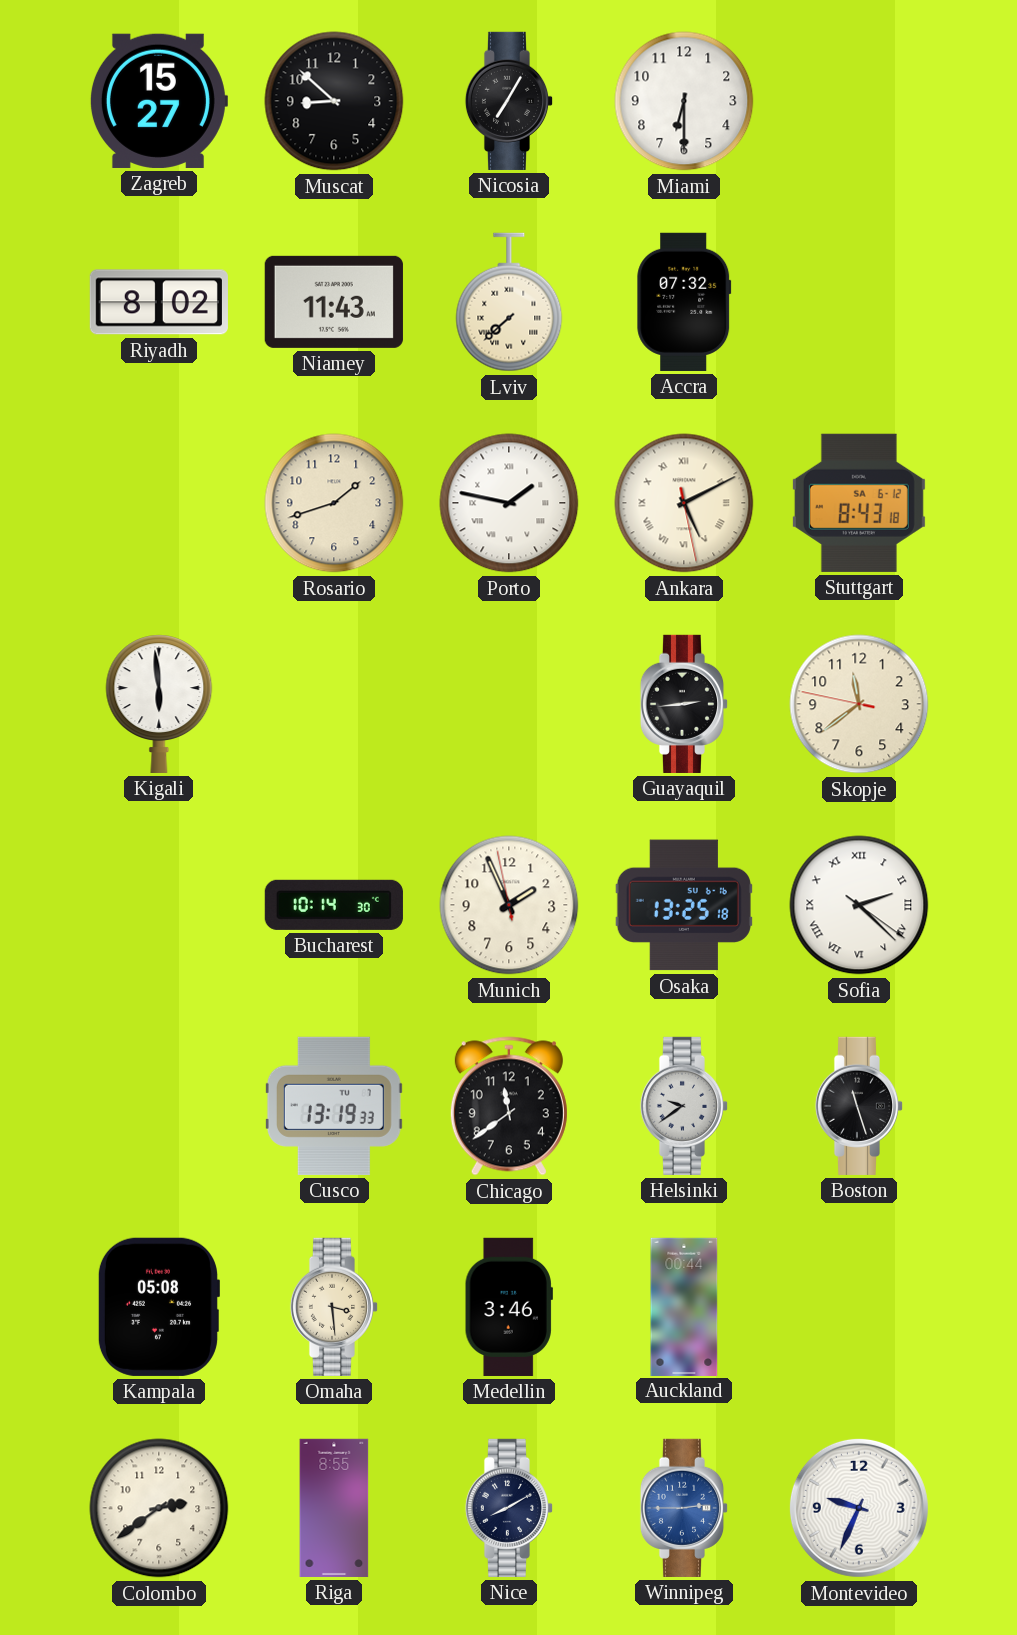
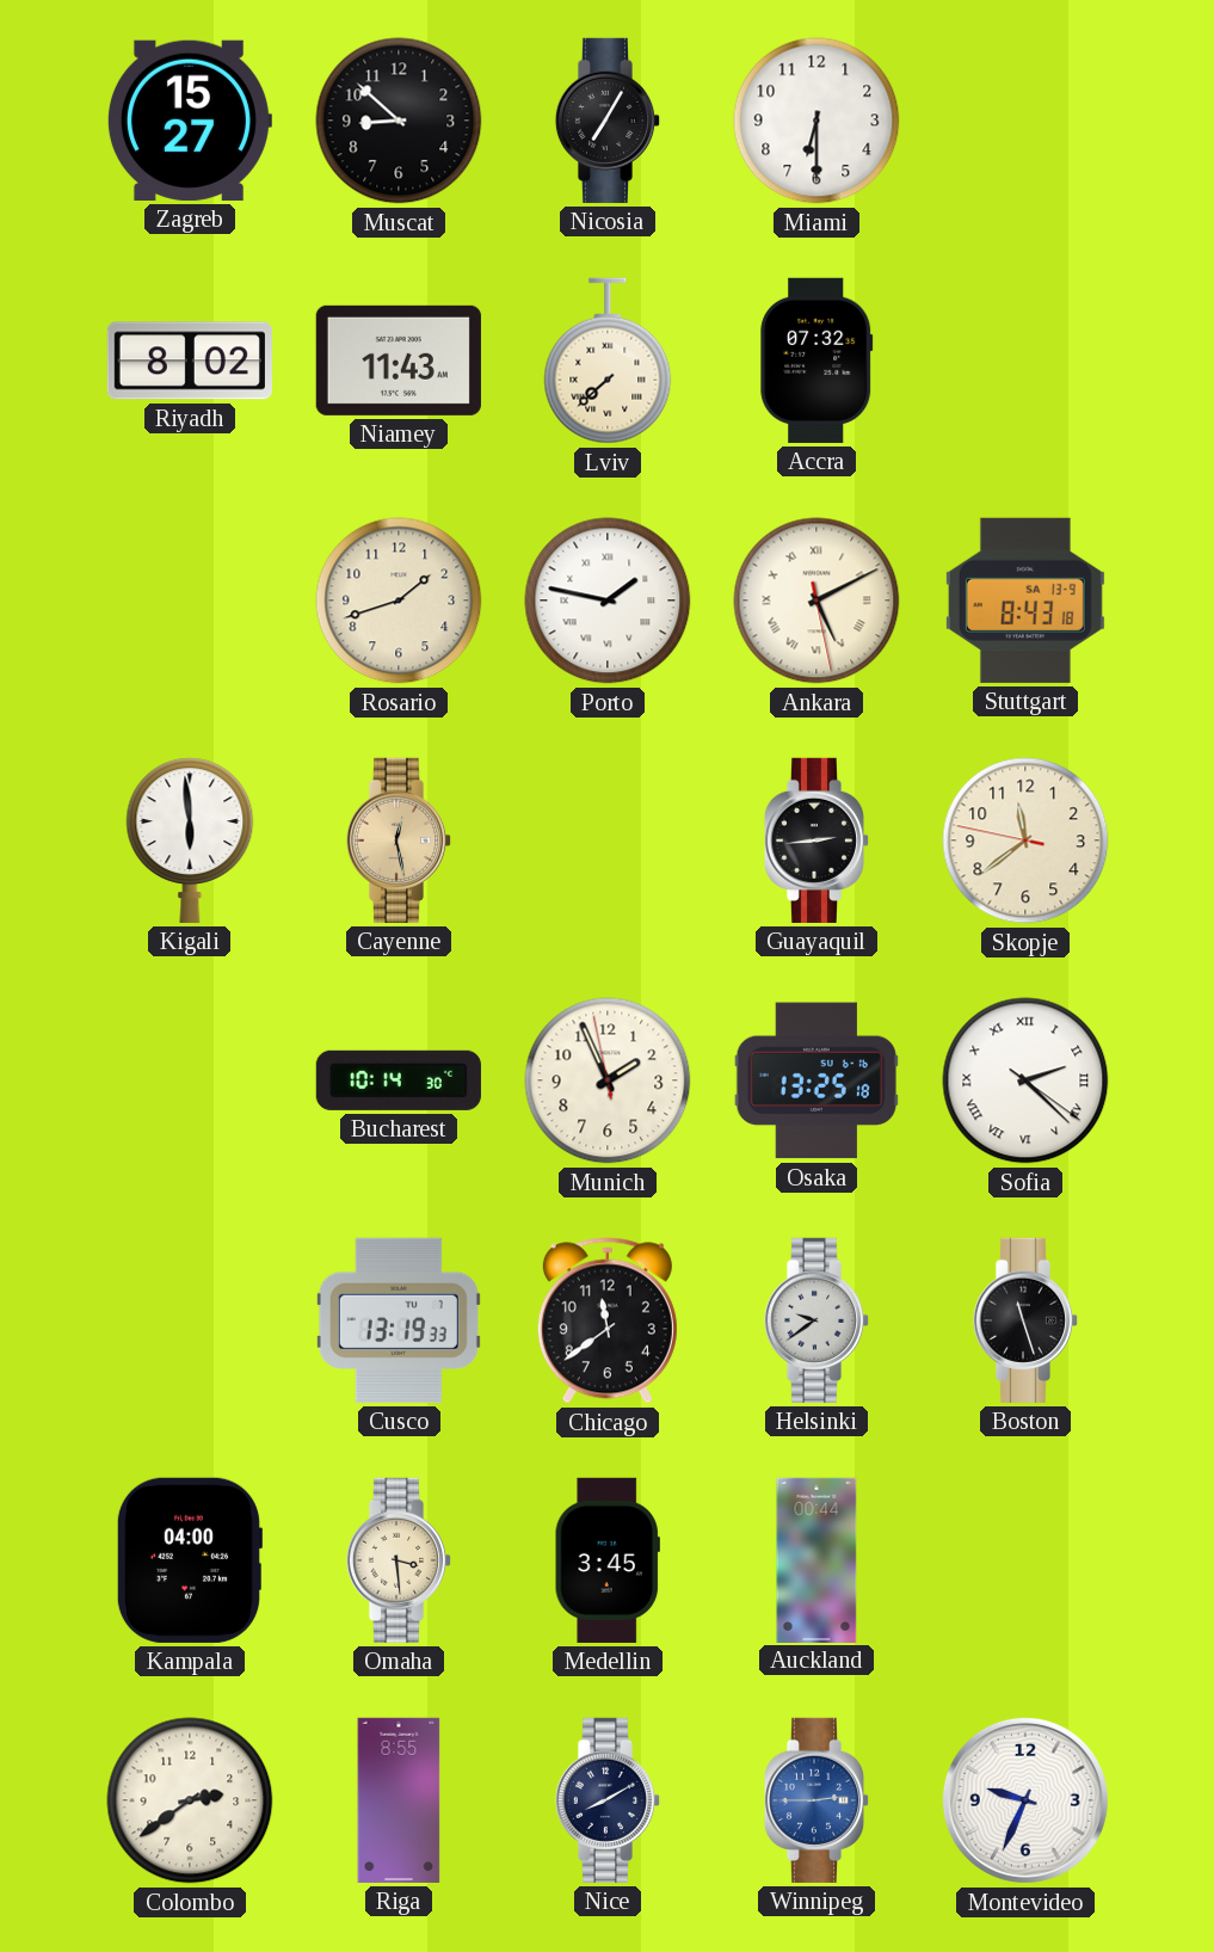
Stuttgart date: SA 6-12 -> SA 13-9 (1025, 601)
Cayenne: none -> 12:28 (399, 840)
Kampala: 05:08 -> 04:00 (189, 1560)
Medellin: 3:46 -> 3:45 (608, 1560)
